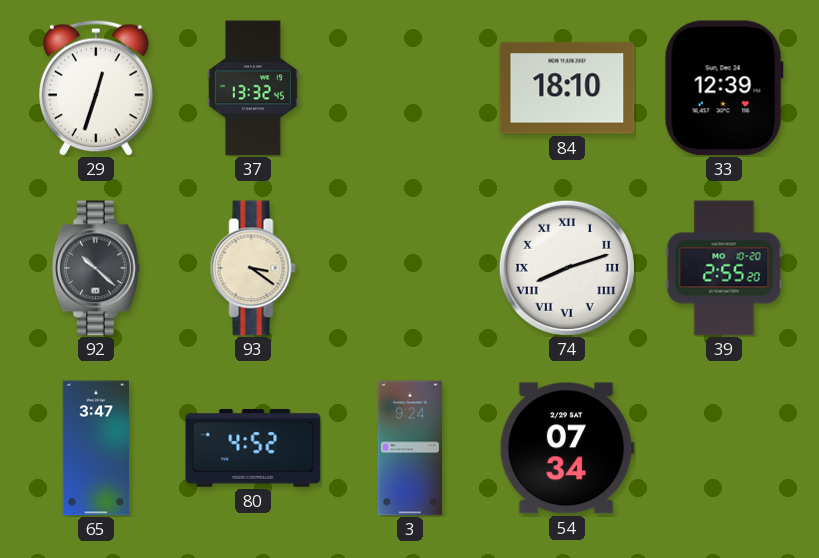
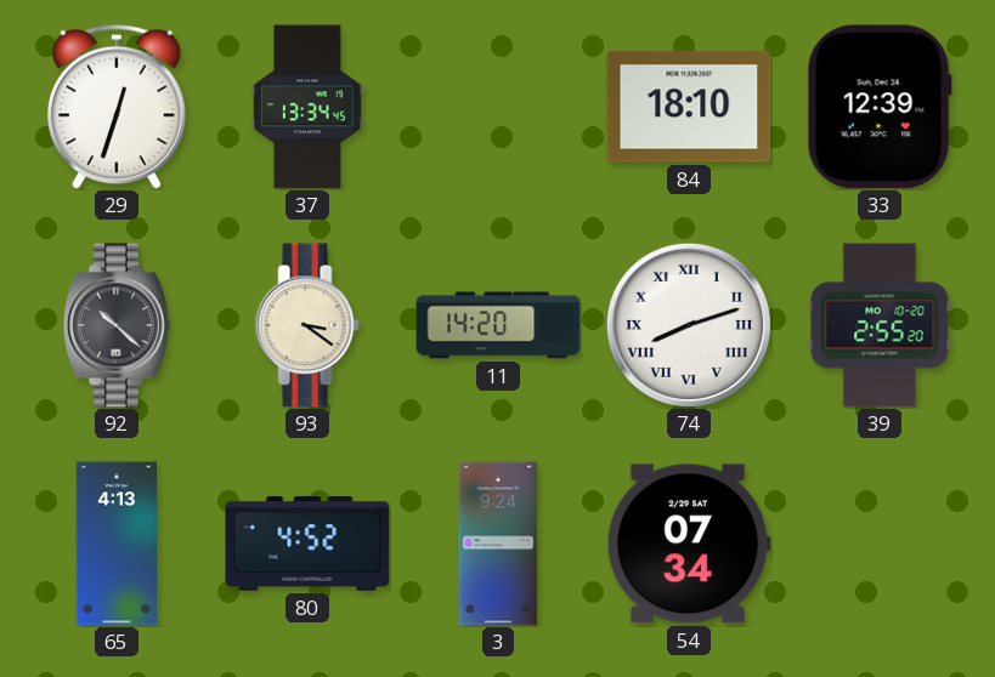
37: 13:32 -> 13:34 (307, 107)
11: none -> 14:20 (498, 325)
65: 3:47 -> 4:13 (115, 544)
